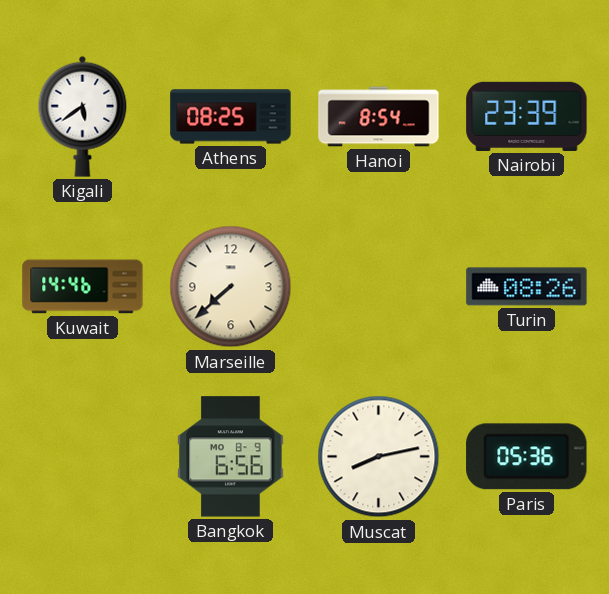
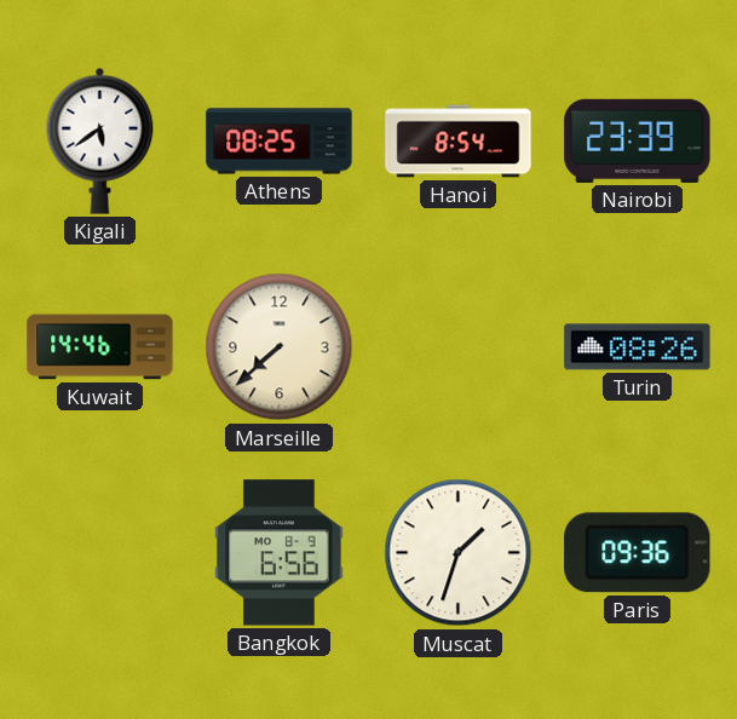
Muscat: 8:13 -> 1:33 (459, 553)
Paris: 05:36 -> 09:36 (638, 553)
